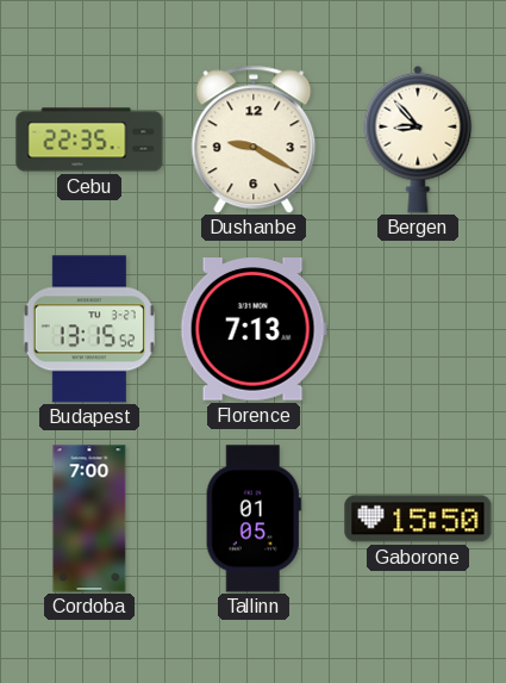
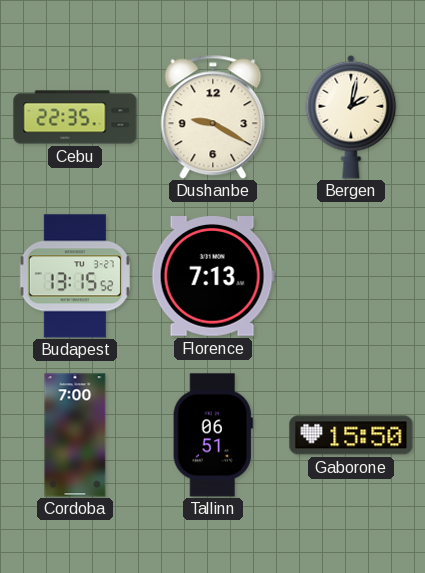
Bergen: 8:53 -> 2:02 (351, 117)
Tallinn: 01:05 -> 06:51 (213, 435)
